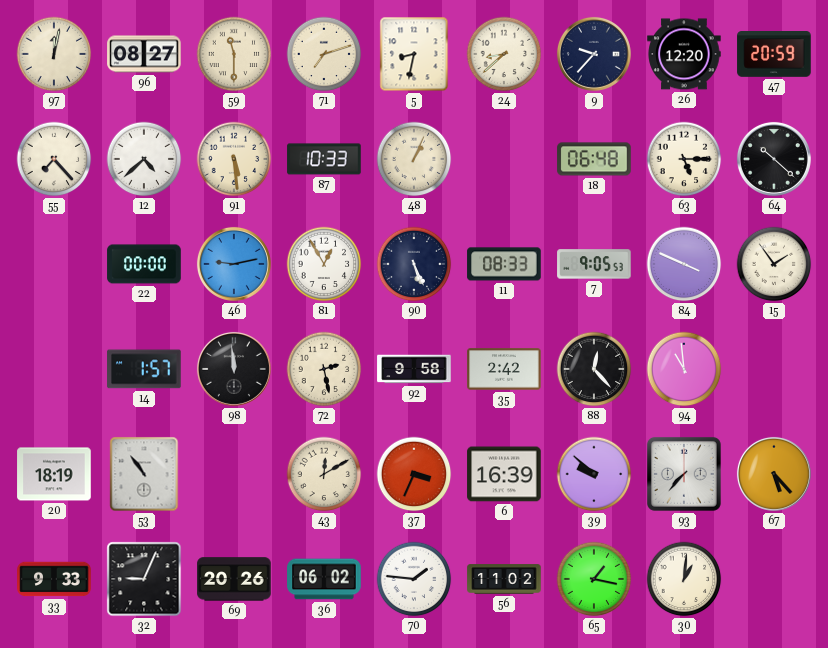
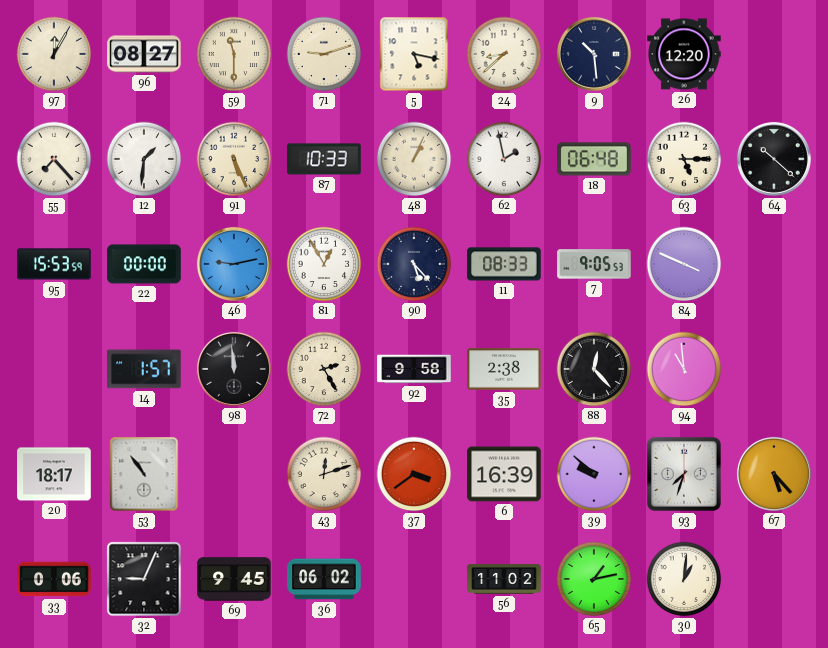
97: 12:02 -> 12:05 (54, 54)
71: 7:12 -> 9:12 (324, 54)
5: 8:32 -> 5:17 (414, 54)
9: 9:37 -> 10:29 (594, 54)
47: 20:59 -> none (774, 55)
12: 4:38 -> 1:31 (144, 159)
91: 5:29 -> 5:26 (234, 159)
62: none -> 1:58 (504, 159)
95: none -> 15:53 (54, 264)
90: 5:26 -> 5:23 (414, 264)
15: 1:54 -> none (774, 264)
72: 2:28 -> 2:25 (324, 369)
35: 2:42 -> 2:38 (504, 369)
20: 18:19 -> 18:17 (54, 474)
43: 12:10 -> 12:12 (324, 474)
37: 3:34 -> 3:39 (414, 474)
93: 7:37 -> 7:33 (684, 474)
33: 9:33 -> 0:06 (54, 579)
69: 20:26 -> 9:45 (234, 579)
70: 1:46 -> none (414, 579)
65: 1:17 -> 1:13 (594, 579)
